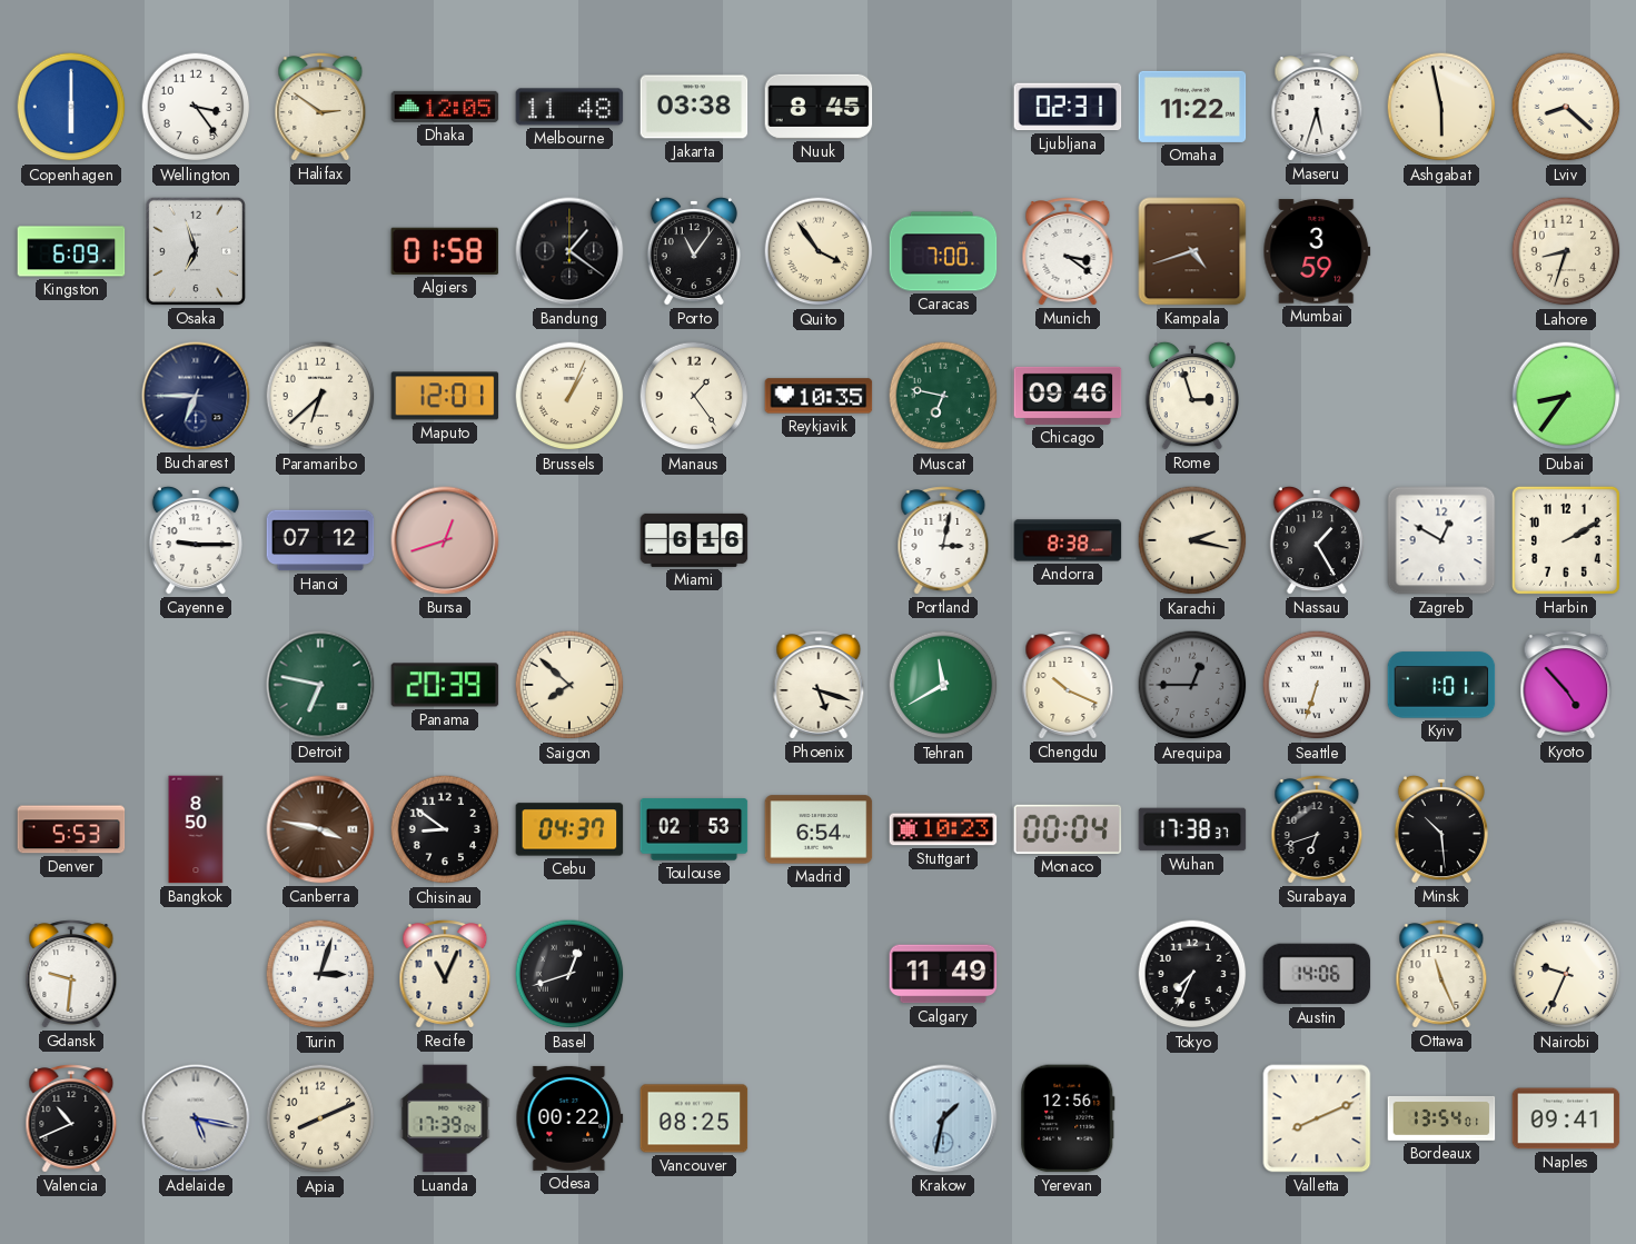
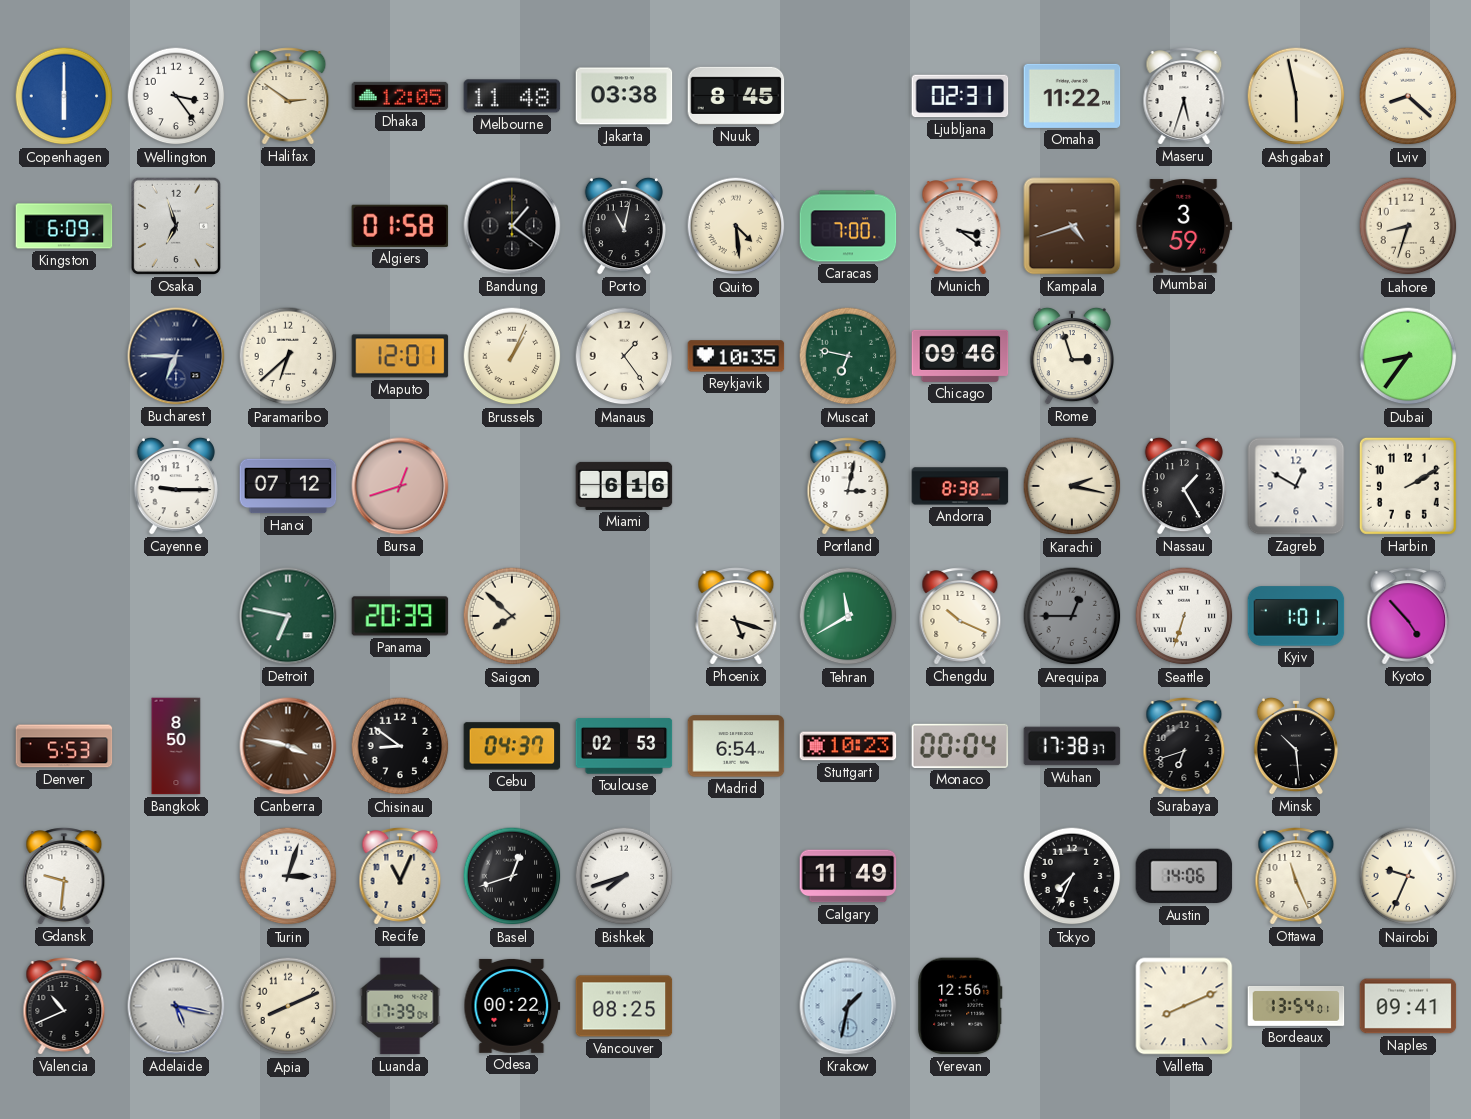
Porto: 11:06 -> 11:02 (624, 226)
Quito: 3:54 -> 4:29 (736, 226)
Bishkek: none -> 7:42 (624, 876)
